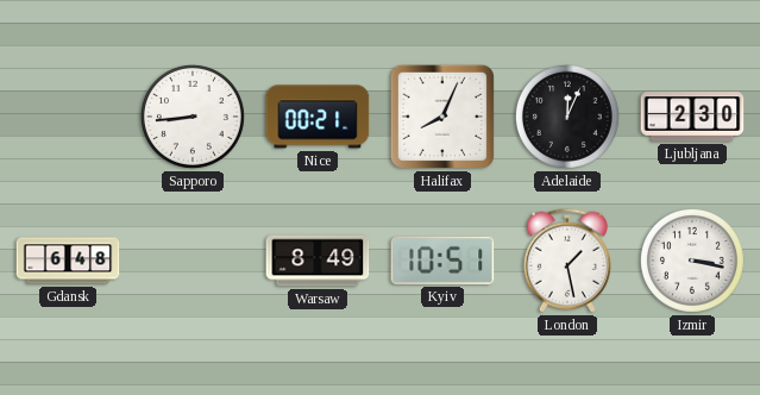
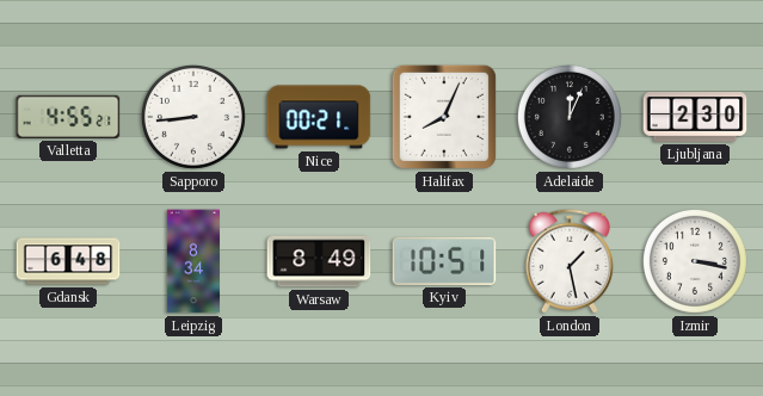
Valletta: none -> 4:55 (68, 117)
Leipzig: none -> 8:34 (192, 261)
